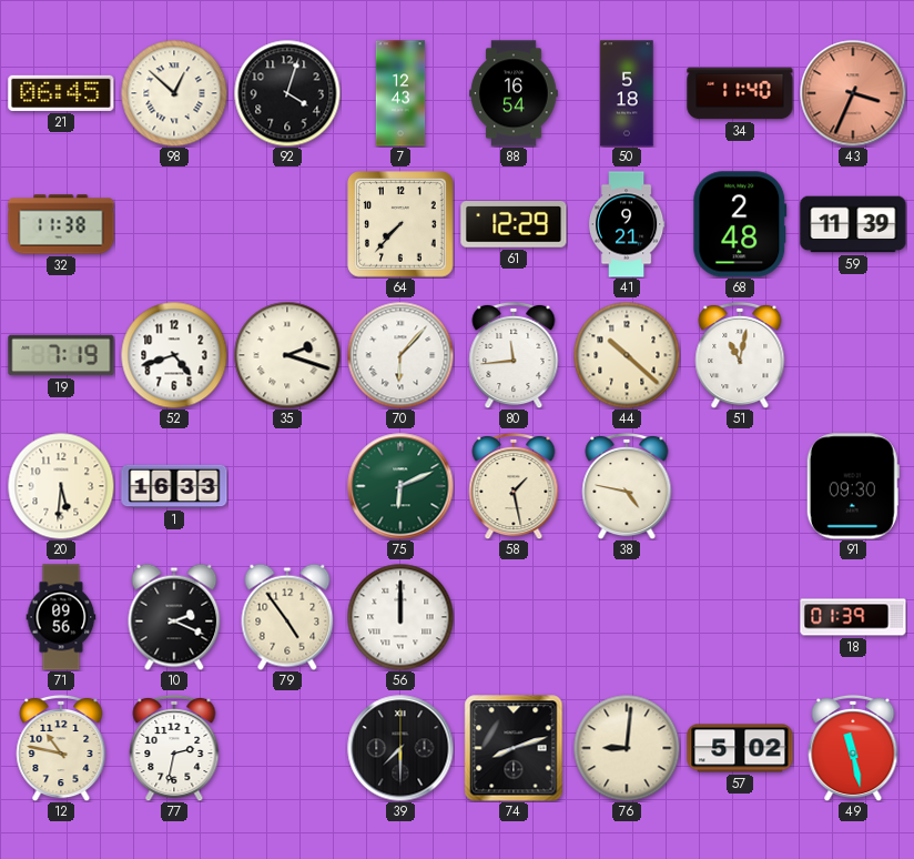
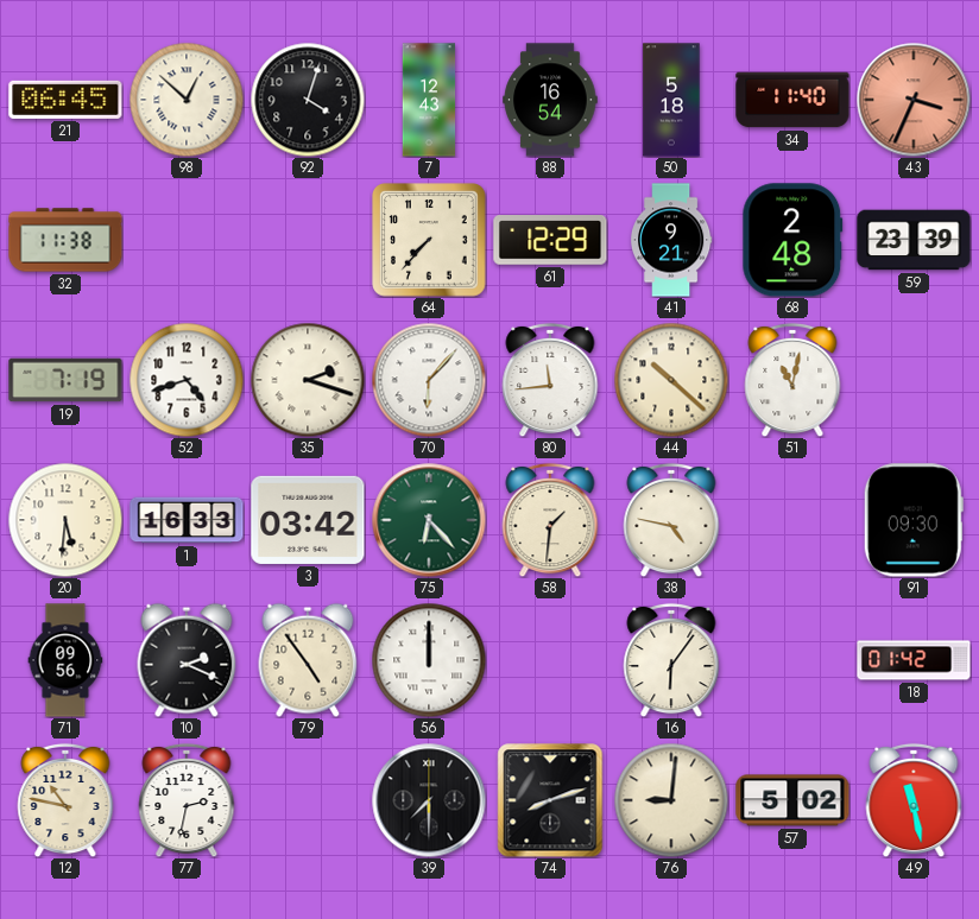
59: 11:39 -> 23:39 (914, 240)
3: none -> 03:42 (308, 520)
75: 6:11 -> 6:23 (429, 520)
58: 1:28 -> 1:31 (550, 520)
16: none -> 6:06 (671, 660)
18: 01:39 -> 01:42 (914, 660)
